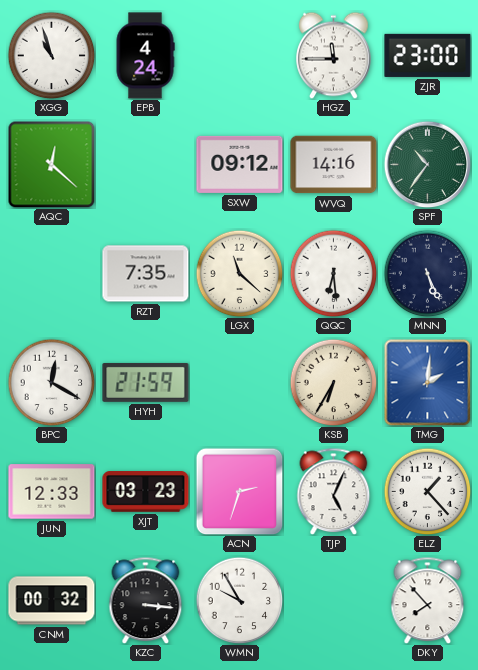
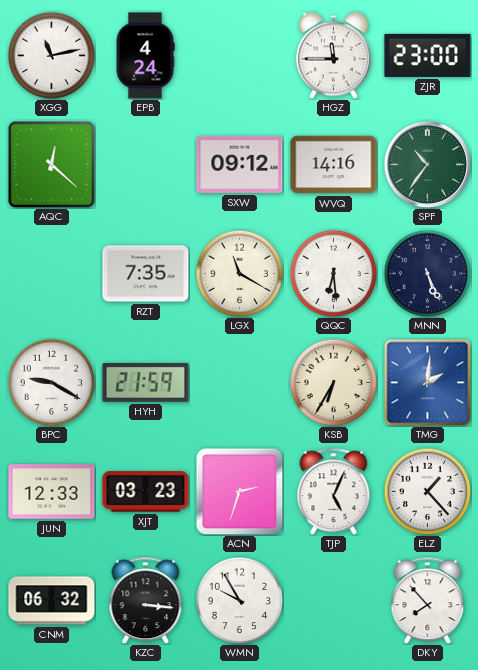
XGG: 10:57 -> 11:13 (51, 55)
LGX: 11:22 -> 11:20 (239, 273)
BPC: 12:20 -> 9:20 (51, 382)
CNM: 00:32 -> 06:32 (52, 601)
